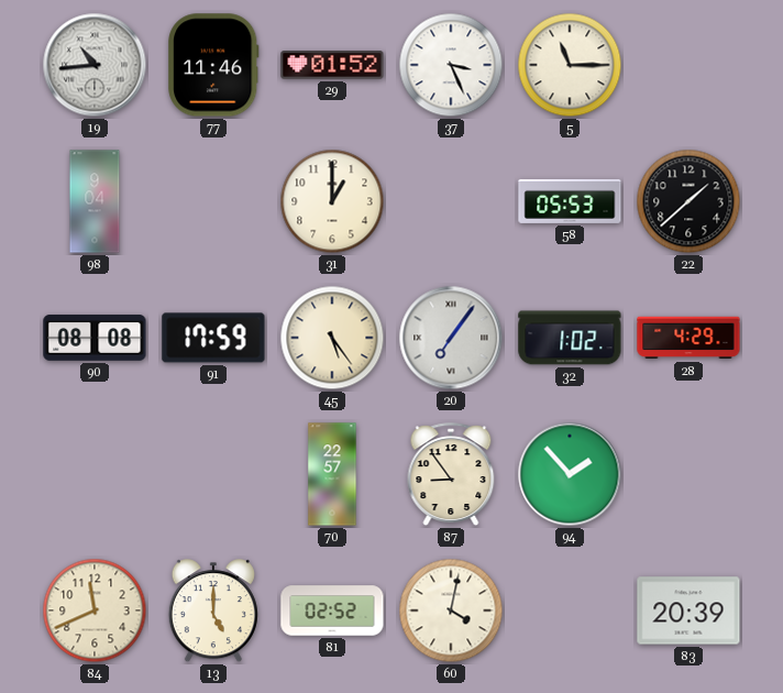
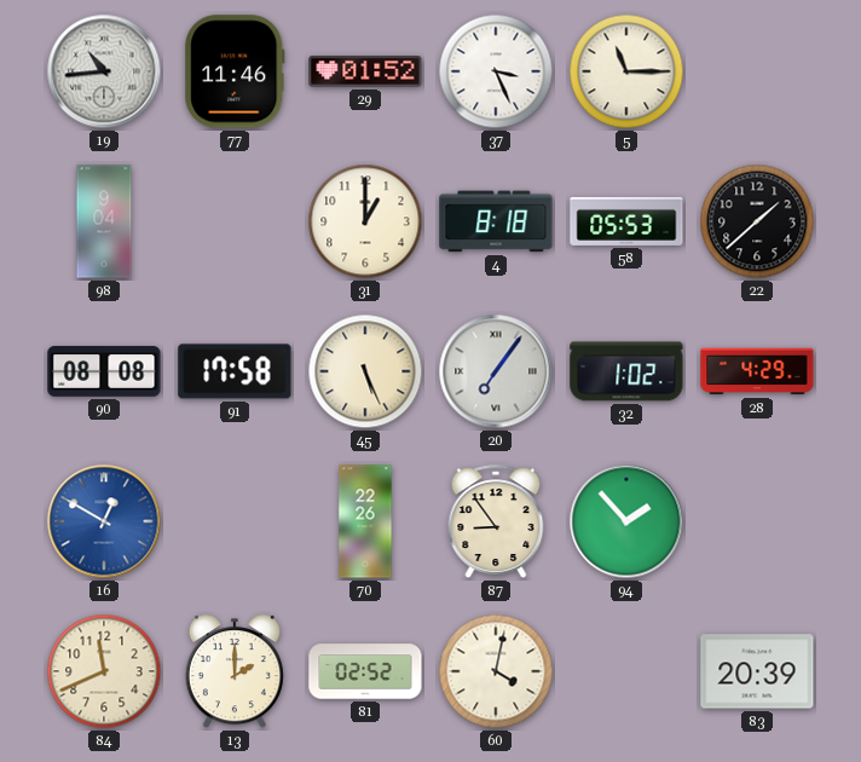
4: none -> 8:18 (496, 221)
91: 17:59 -> 17:58 (235, 371)
45: 5:24 -> 5:26 (365, 371)
16: none -> 12:50 (104, 521)
70: 22:57 -> 22:26 (365, 521)
13: 5:00 -> 2:00 (235, 672)
